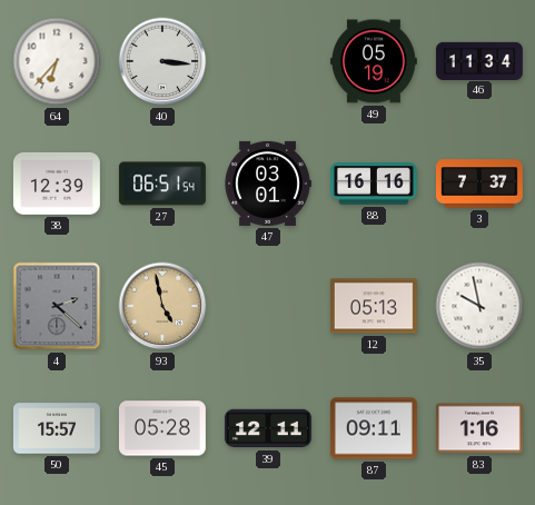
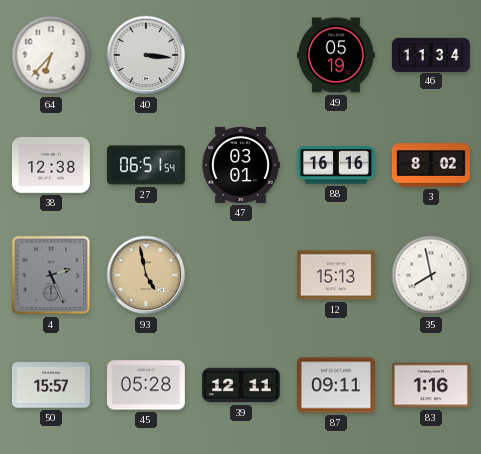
38: 12:39 -> 12:38 (51, 165)
3: 7:37 -> 8:02 (431, 165)
4: 2:22 -> 2:26 (51, 275)
12: 05:13 -> 15:13 (336, 275)
35: 9:58 -> 7:58 (431, 275)
